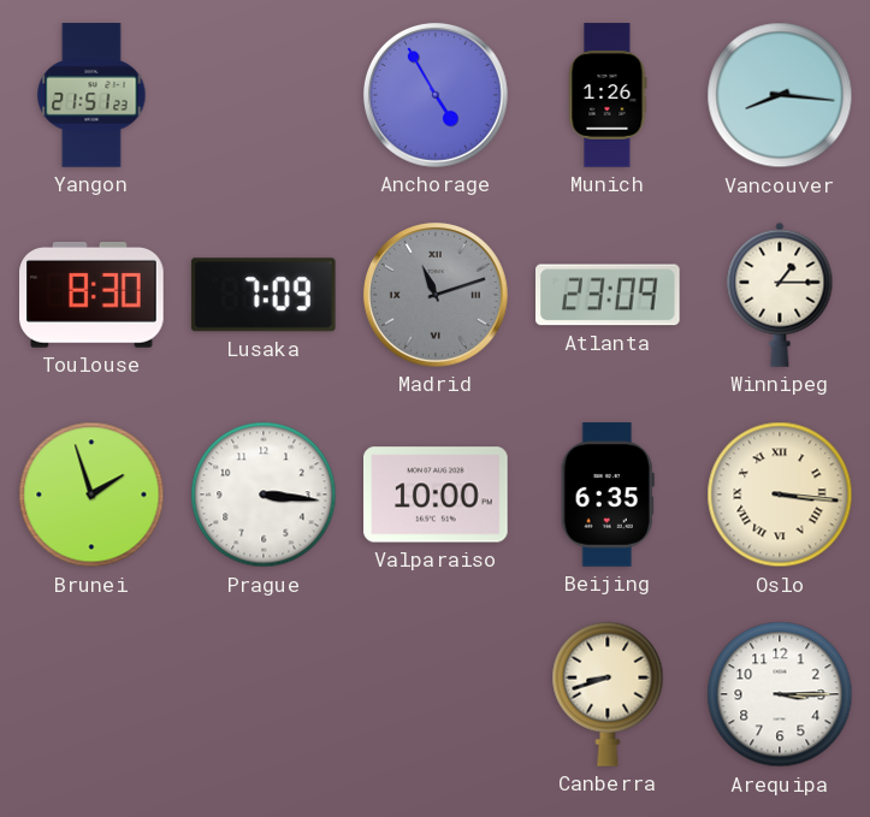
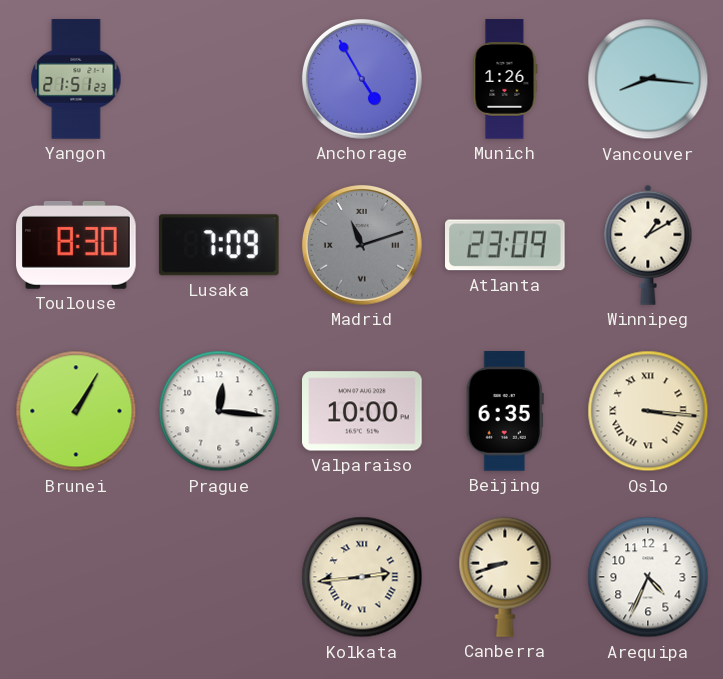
Winnipeg: 1:15 -> 1:10 (648, 245)
Brunei: 1:57 -> 1:05 (76, 411)
Prague: 3:16 -> 12:16 (219, 411)
Kolkata: none -> 2:44 (362, 577)
Arequipa: 3:15 -> 4:34 (648, 577)
